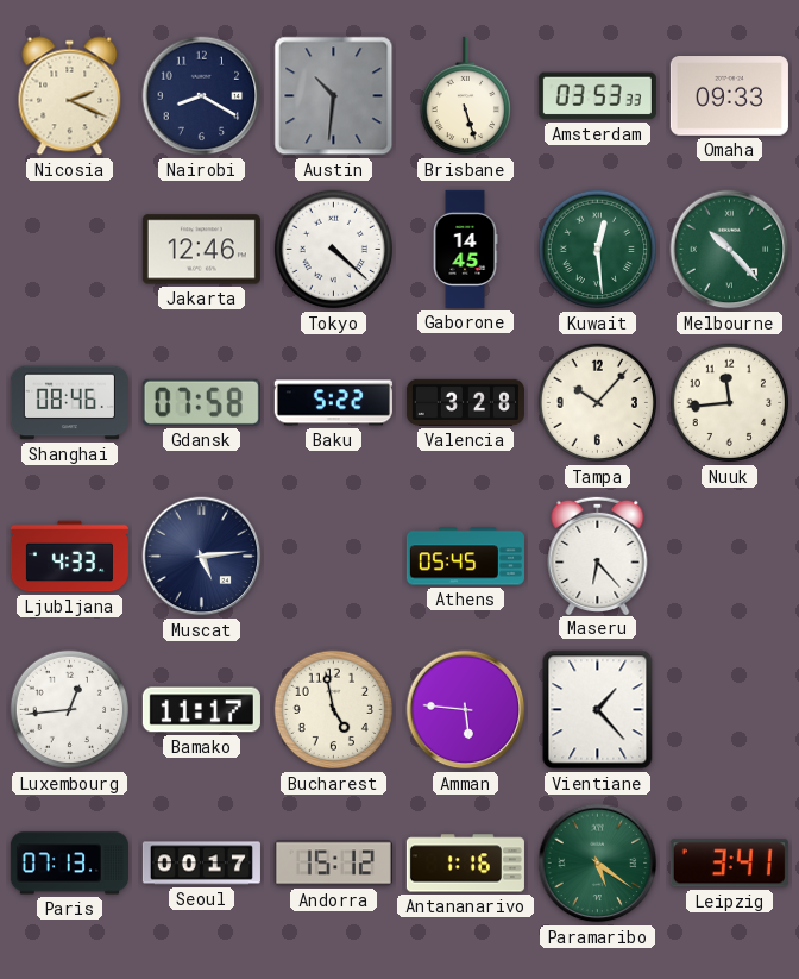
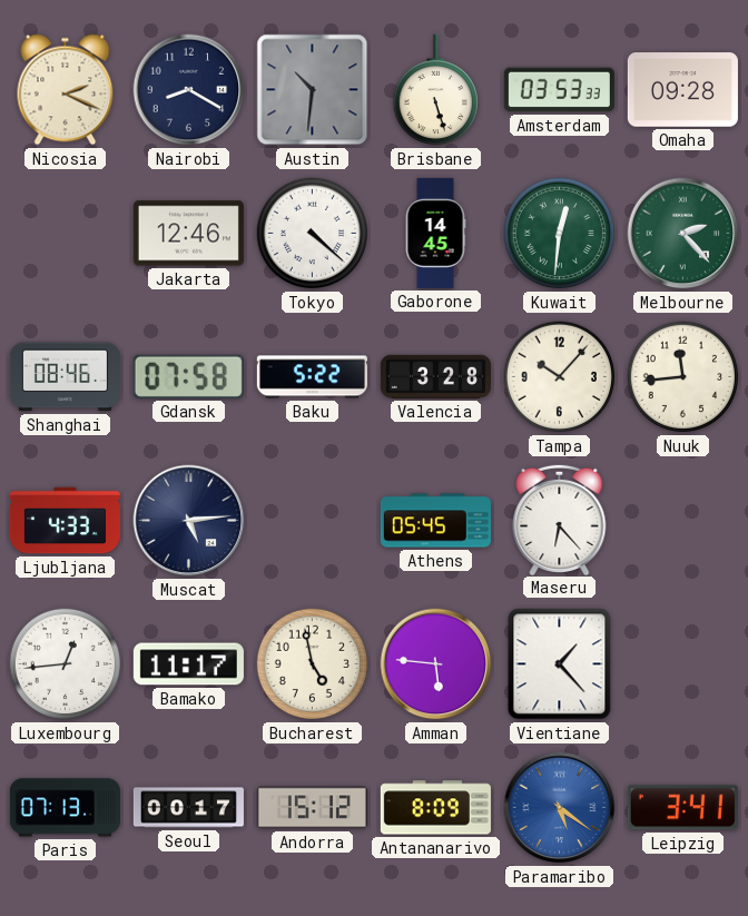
Omaha: 09:33 -> 09:28 (682, 90)
Kuwait: 12:29 -> 12:31 (560, 234)
Melbourne: 10:23 -> 2:23 (683, 234)
Antananarivo: 1:16 -> 8:09 (435, 808)
Paramaribo dial: green -> blue (560, 808)
